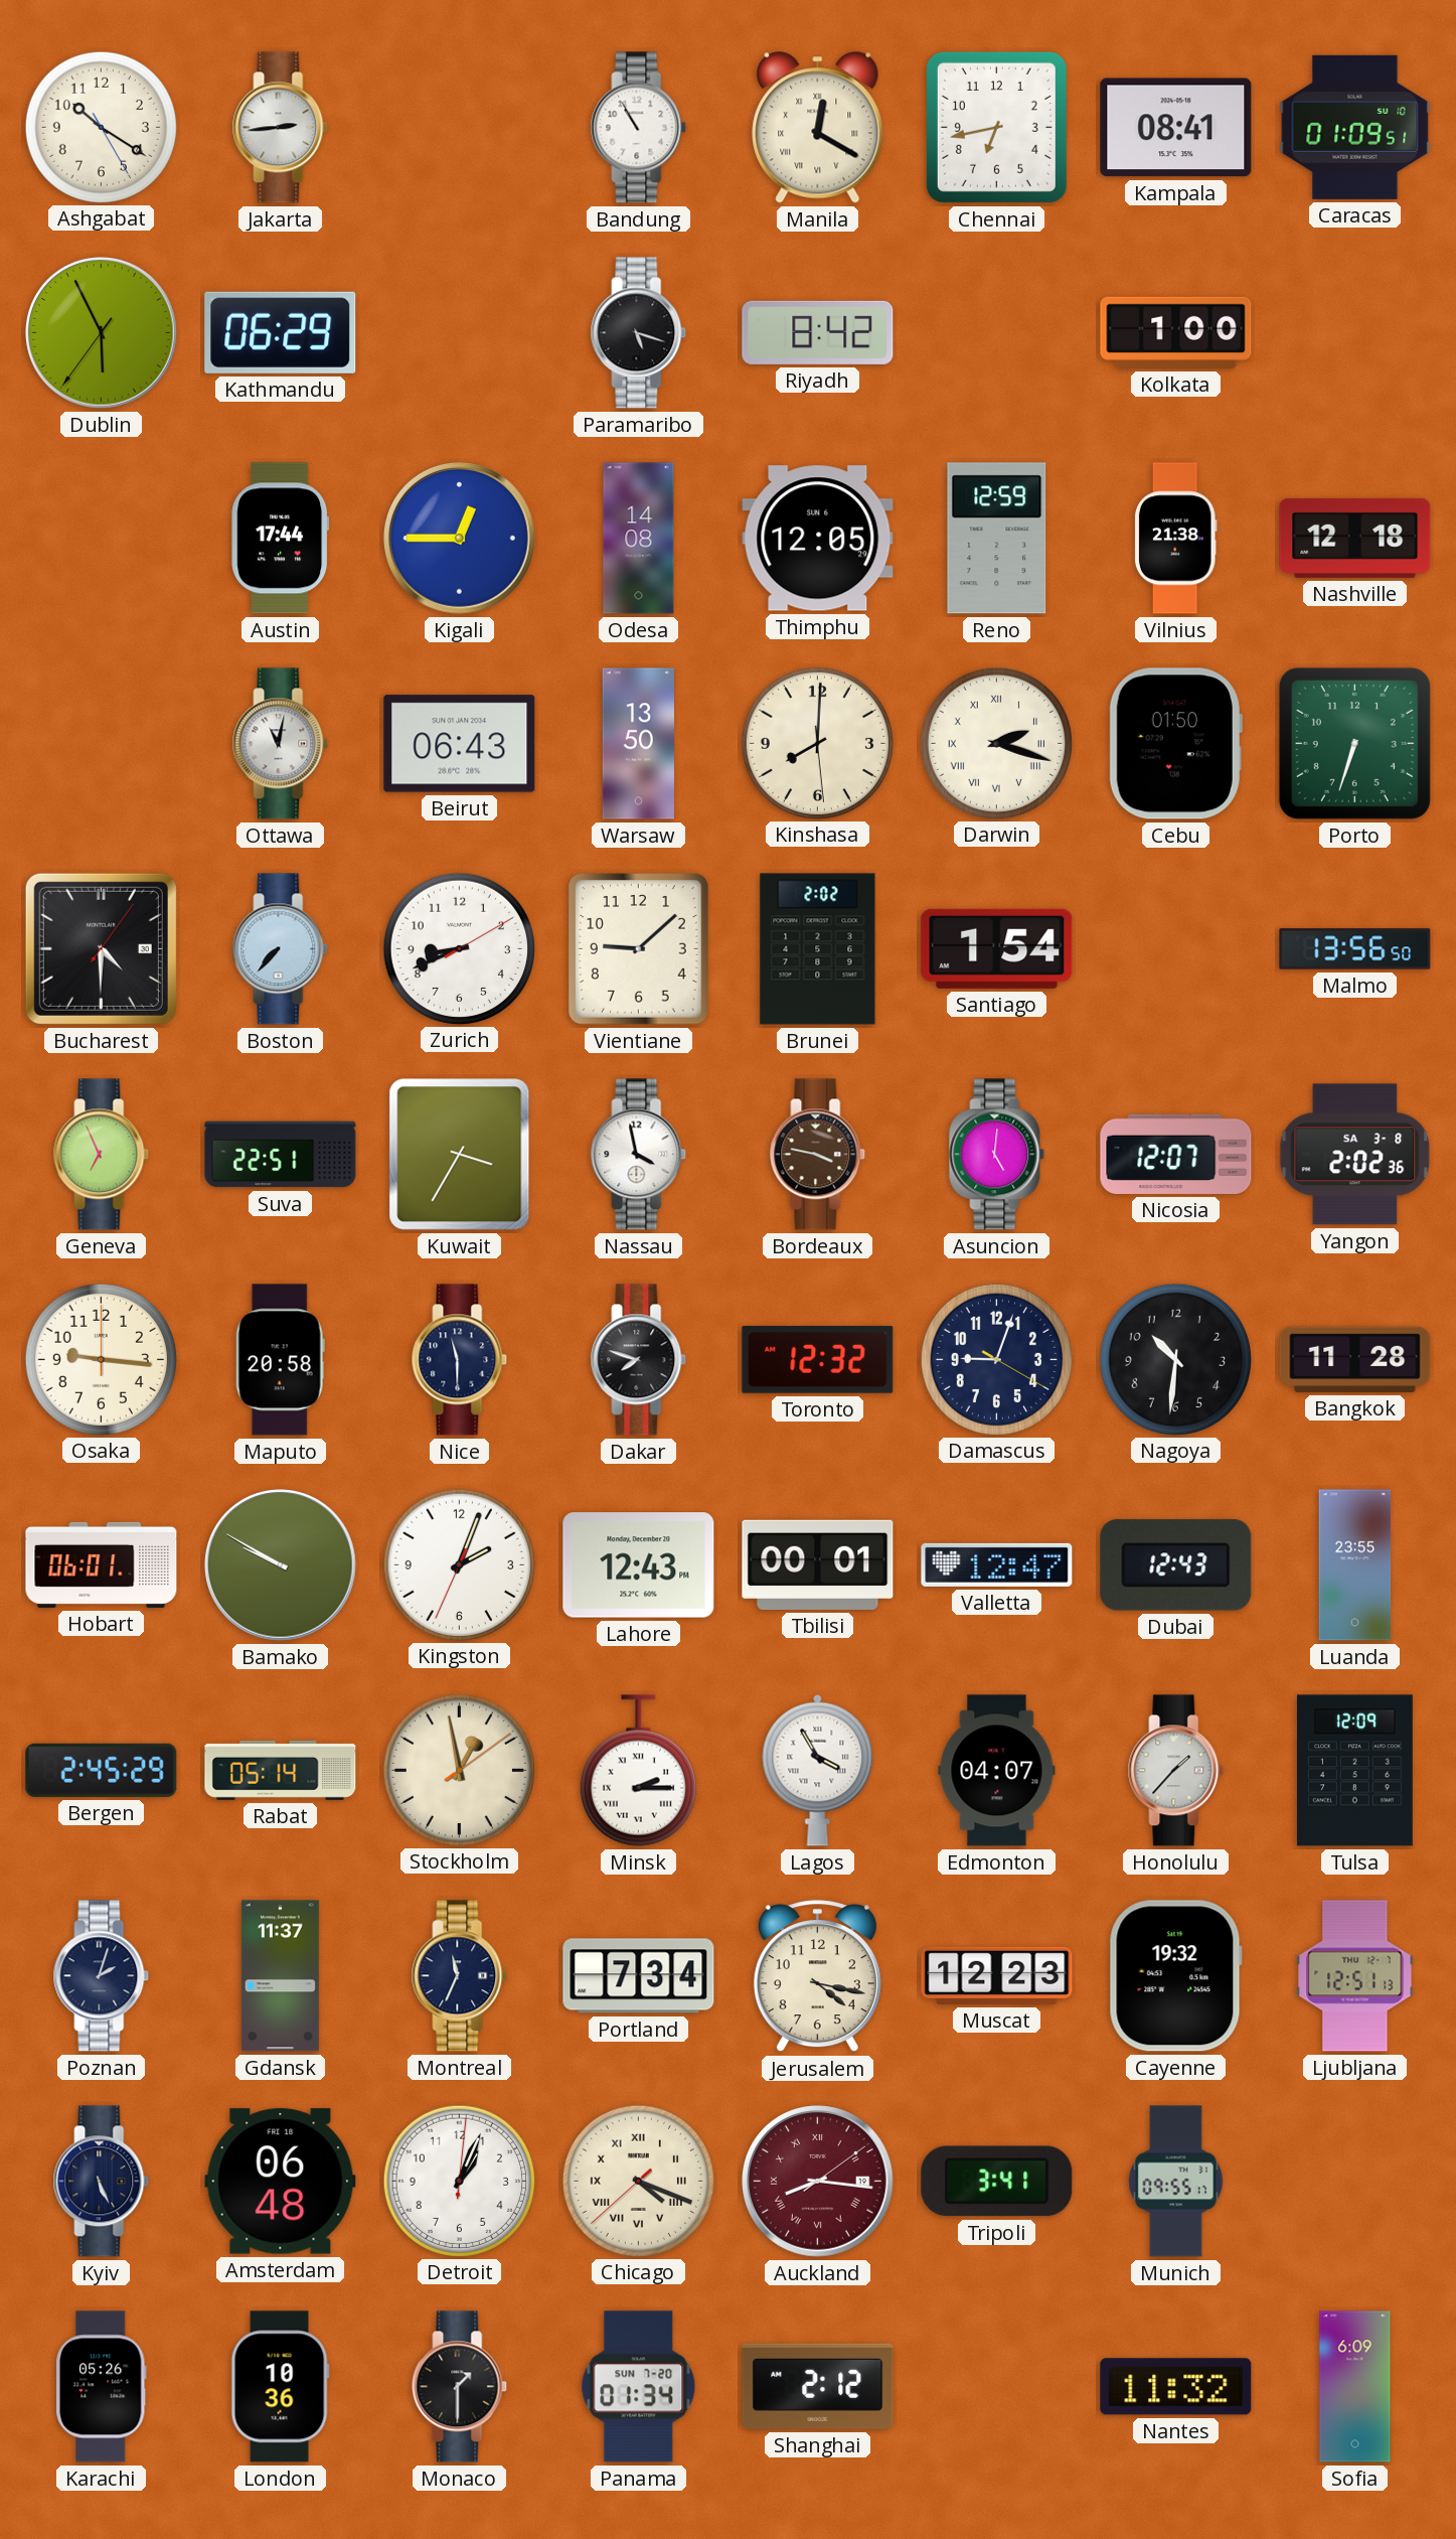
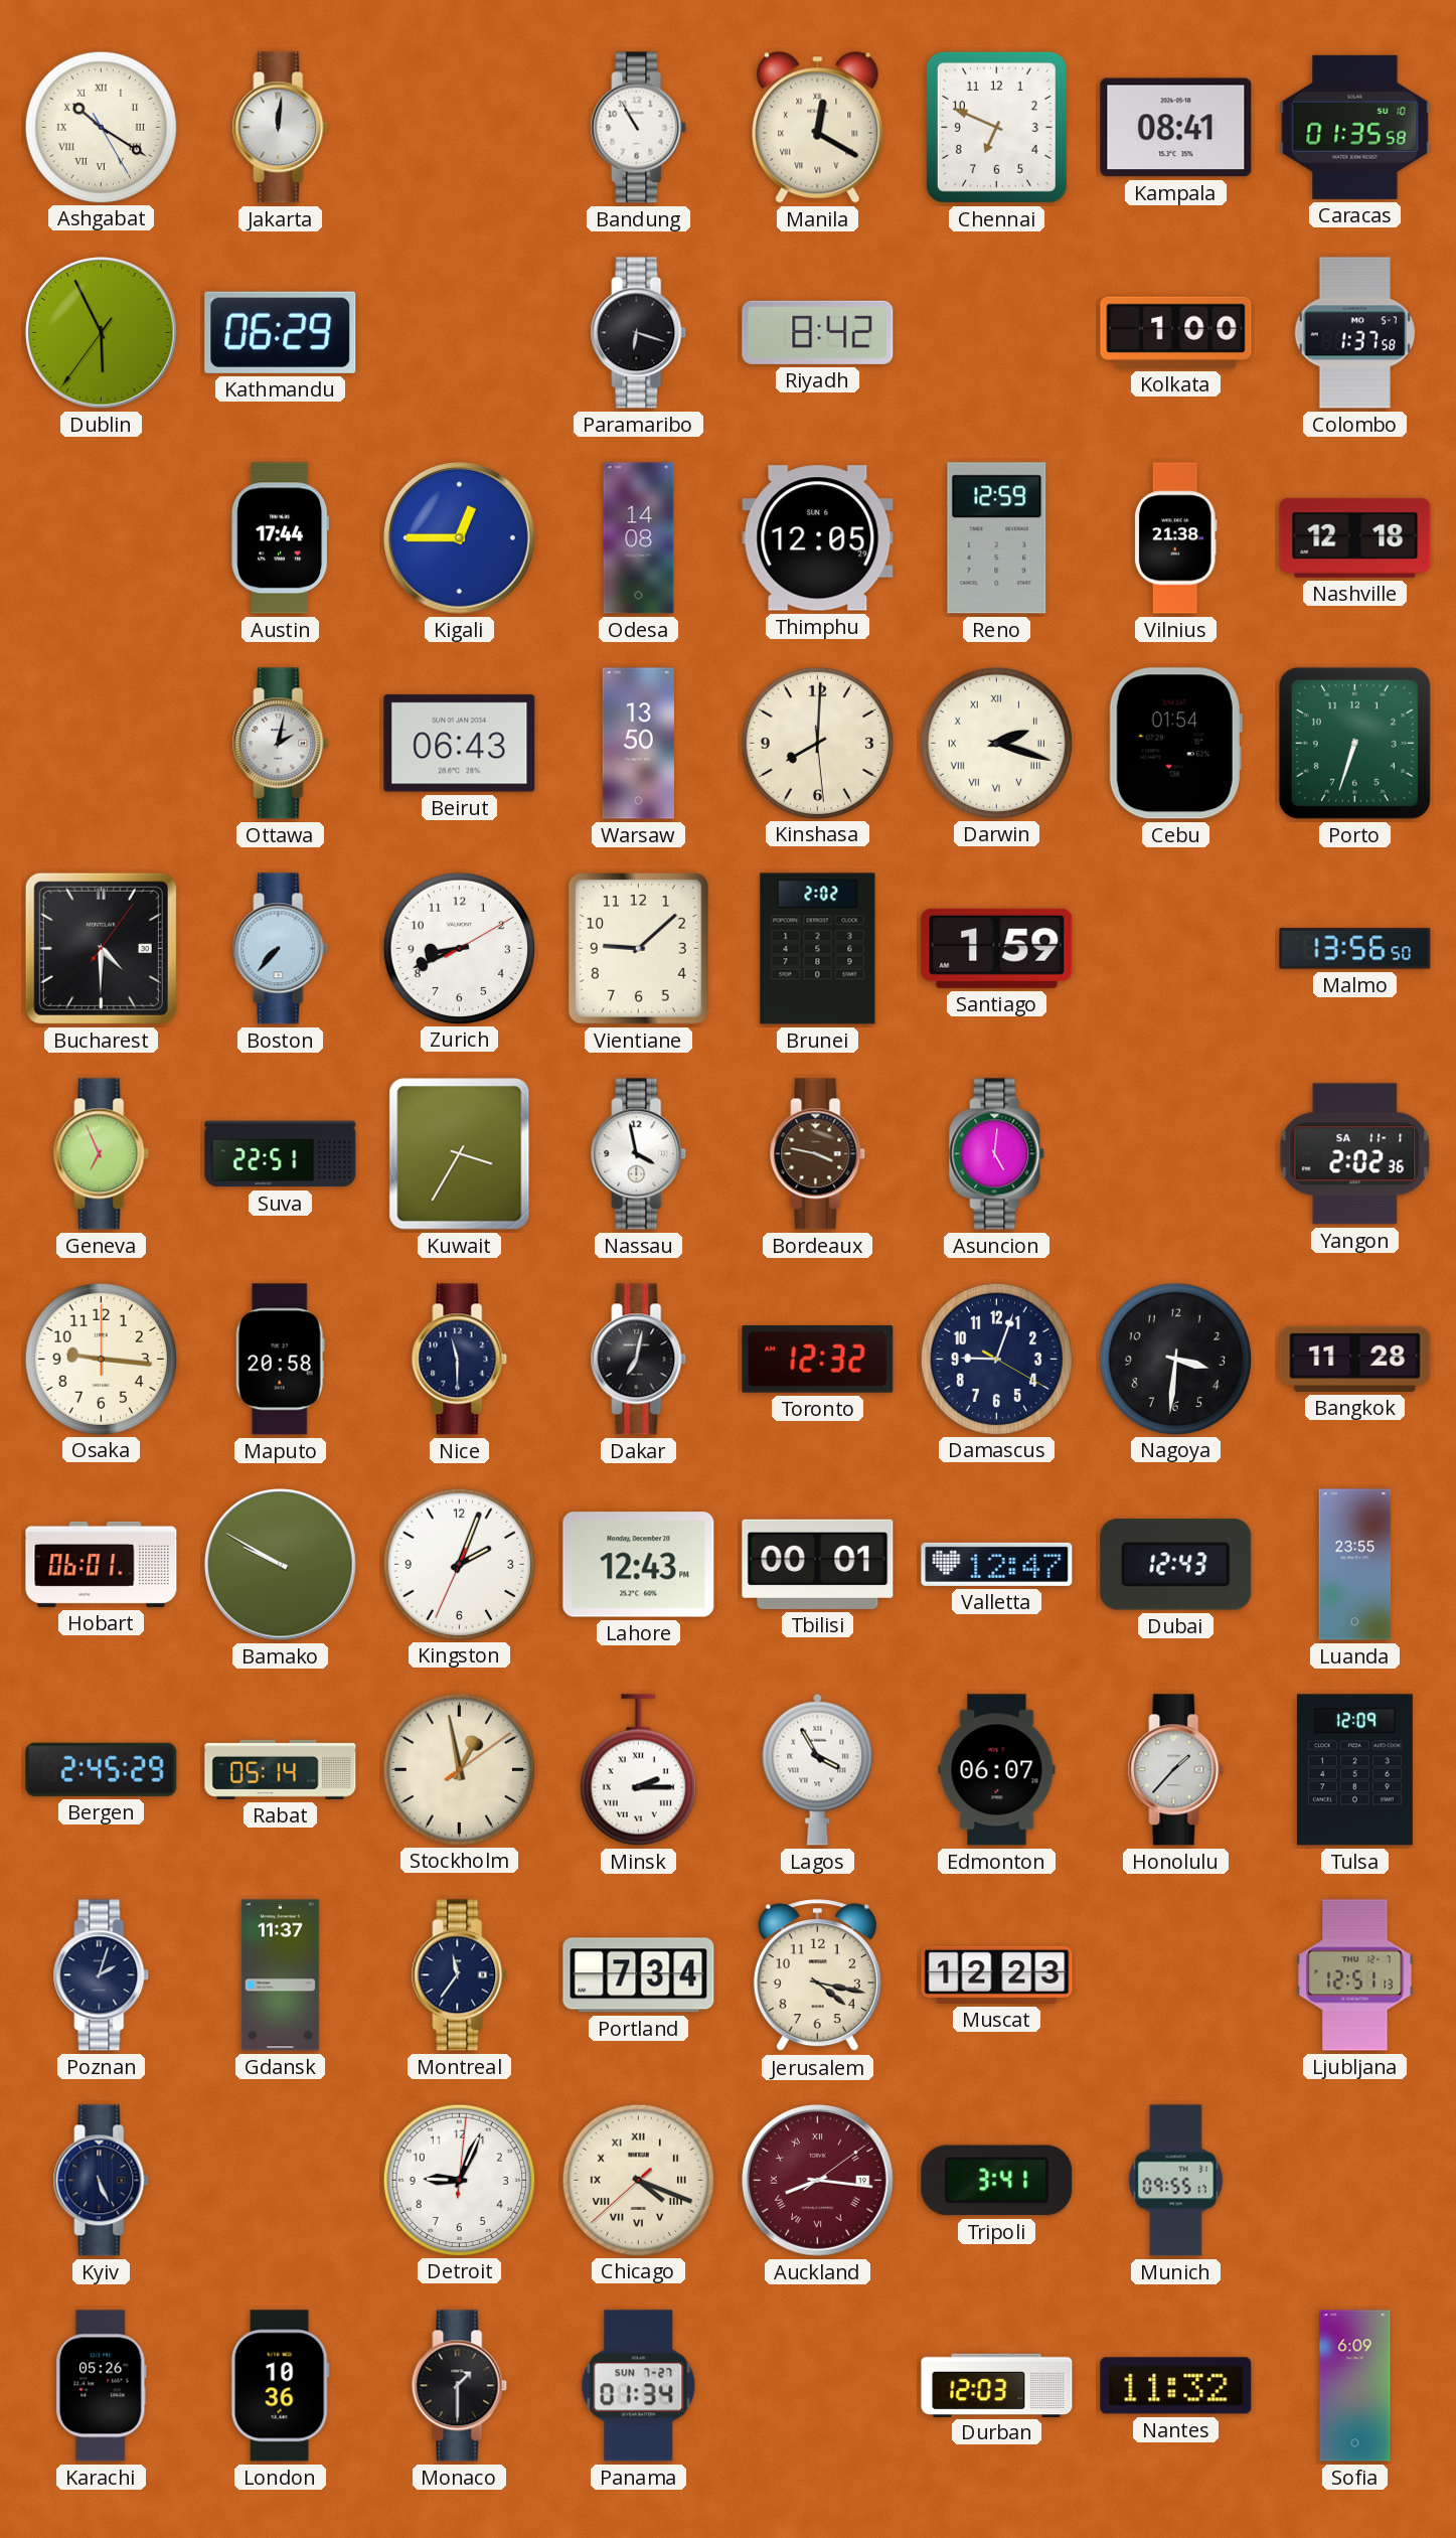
Ashgabat numerals: Arabic -> Roman (101, 127)
Jakarta: 2:44 -> 12:01 (281, 128)
Chennai: 6:43 -> 6:49 (996, 127)
Caracas: 01:09 -> 01:35 (1355, 127)
Paramaribo: 5:18 -> 6:18 (639, 333)
Colombo: none -> 1:37 (1355, 333)
Ottawa: 11:02 -> 2:02 (281, 744)
Cebu: 01:50 -> 01:54 (1175, 744)
Santiago: 1:54 -> 1:59 (997, 948)
Nicosia: 12:07 -> none (1176, 1154)
Yangon date: SA 3-8 -> SA 11-1 (1355, 1154)
Dakar: 7:48 -> 7:02 (639, 1360)
Nagoya: 10:31 -> 3:31 (1175, 1359)
Edmonton: 04:07 -> 06:07 (997, 1770)
Montreal: 11:34 -> 11:36 (460, 1975)
Cayenne: 19:32 -> none (1175, 1976)
Amsterdam: 06:48 -> none (281, 2182)
Detroit: 1:04 -> 9:04 (459, 2180)
Panama date: SUN 7-20 -> SUN 7-27 (639, 2386)
Shanghai: 2:12 -> none (818, 2386)
Durban: none -> 12:03 (997, 2385)
